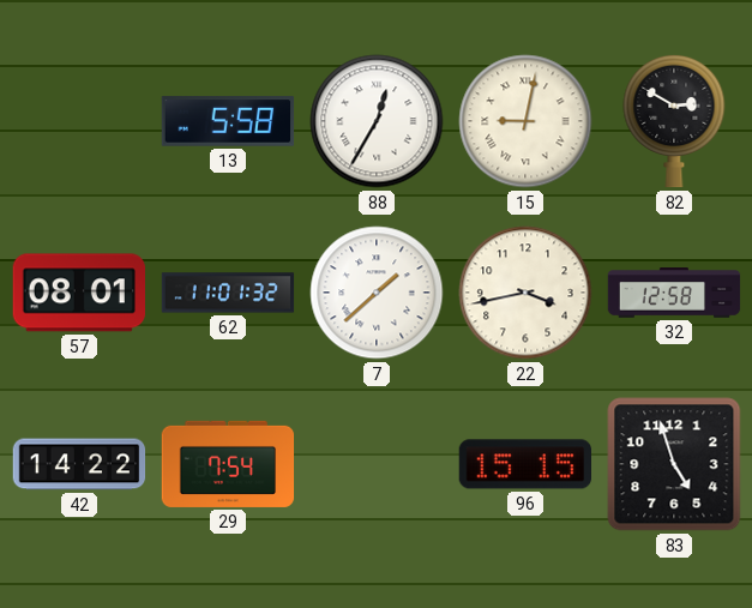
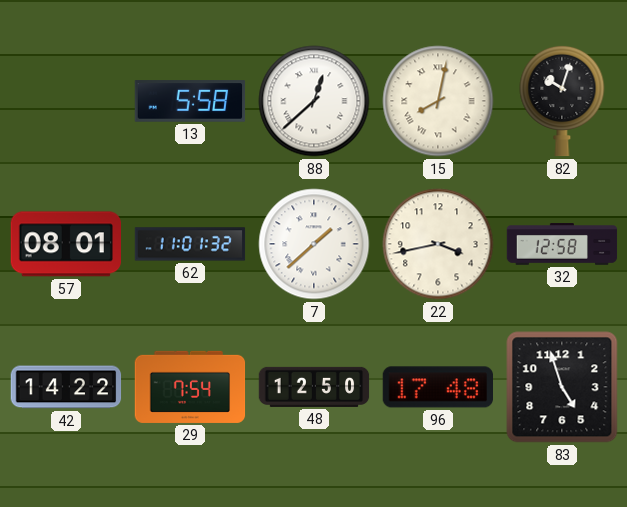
88: 12:35 -> 12:38 (314, 101)
15: 9:02 -> 8:02 (438, 101)
82: 2:50 -> 10:03 (562, 101)
48: none -> 12:50 (314, 387)
96: 15:15 -> 17:48 (437, 387)
